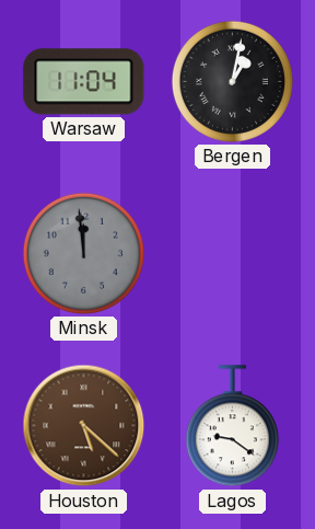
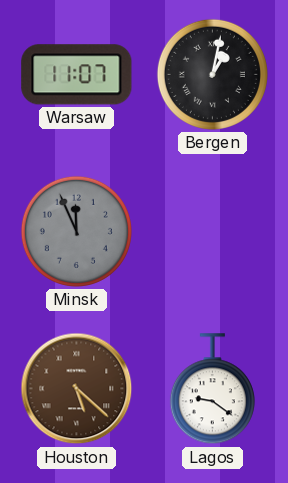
Warsaw: 11:04 -> 11:07 (77, 75)
Minsk: 11:59 -> 11:56 (76, 231)
